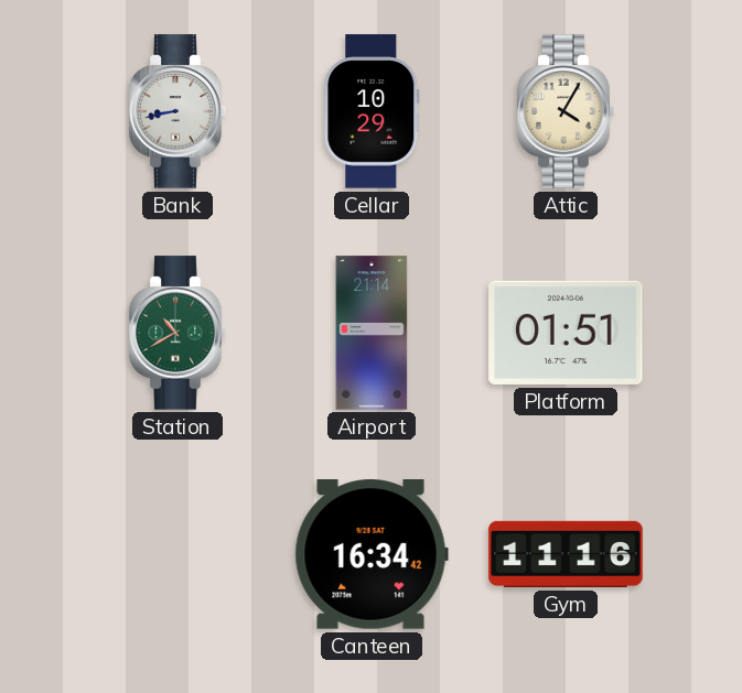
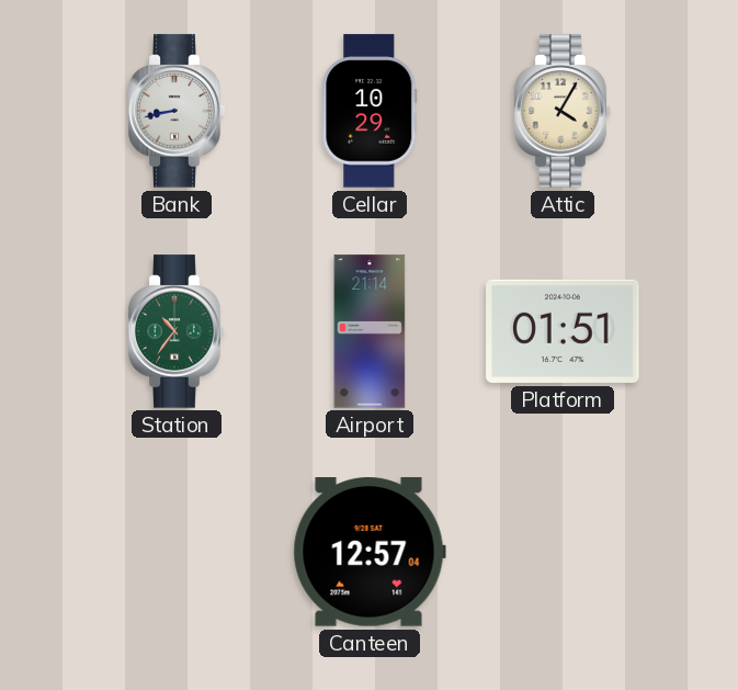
Station: 10:40 -> 10:36 (177, 331)
Canteen: 16:34 -> 12:57 (370, 553)
Gym: 11:16 -> none (566, 554)
